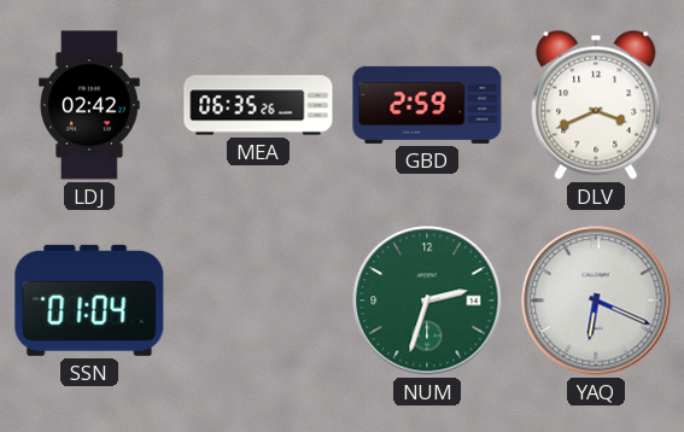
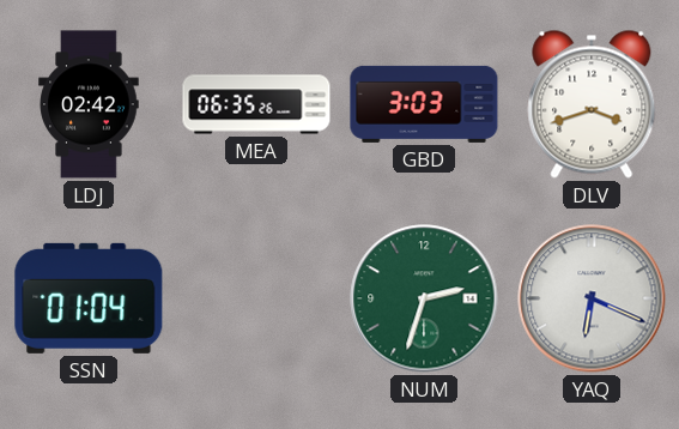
GBD: 2:59 -> 3:03 (424, 104)
DLV: 3:41 -> 3:42 (592, 104)
